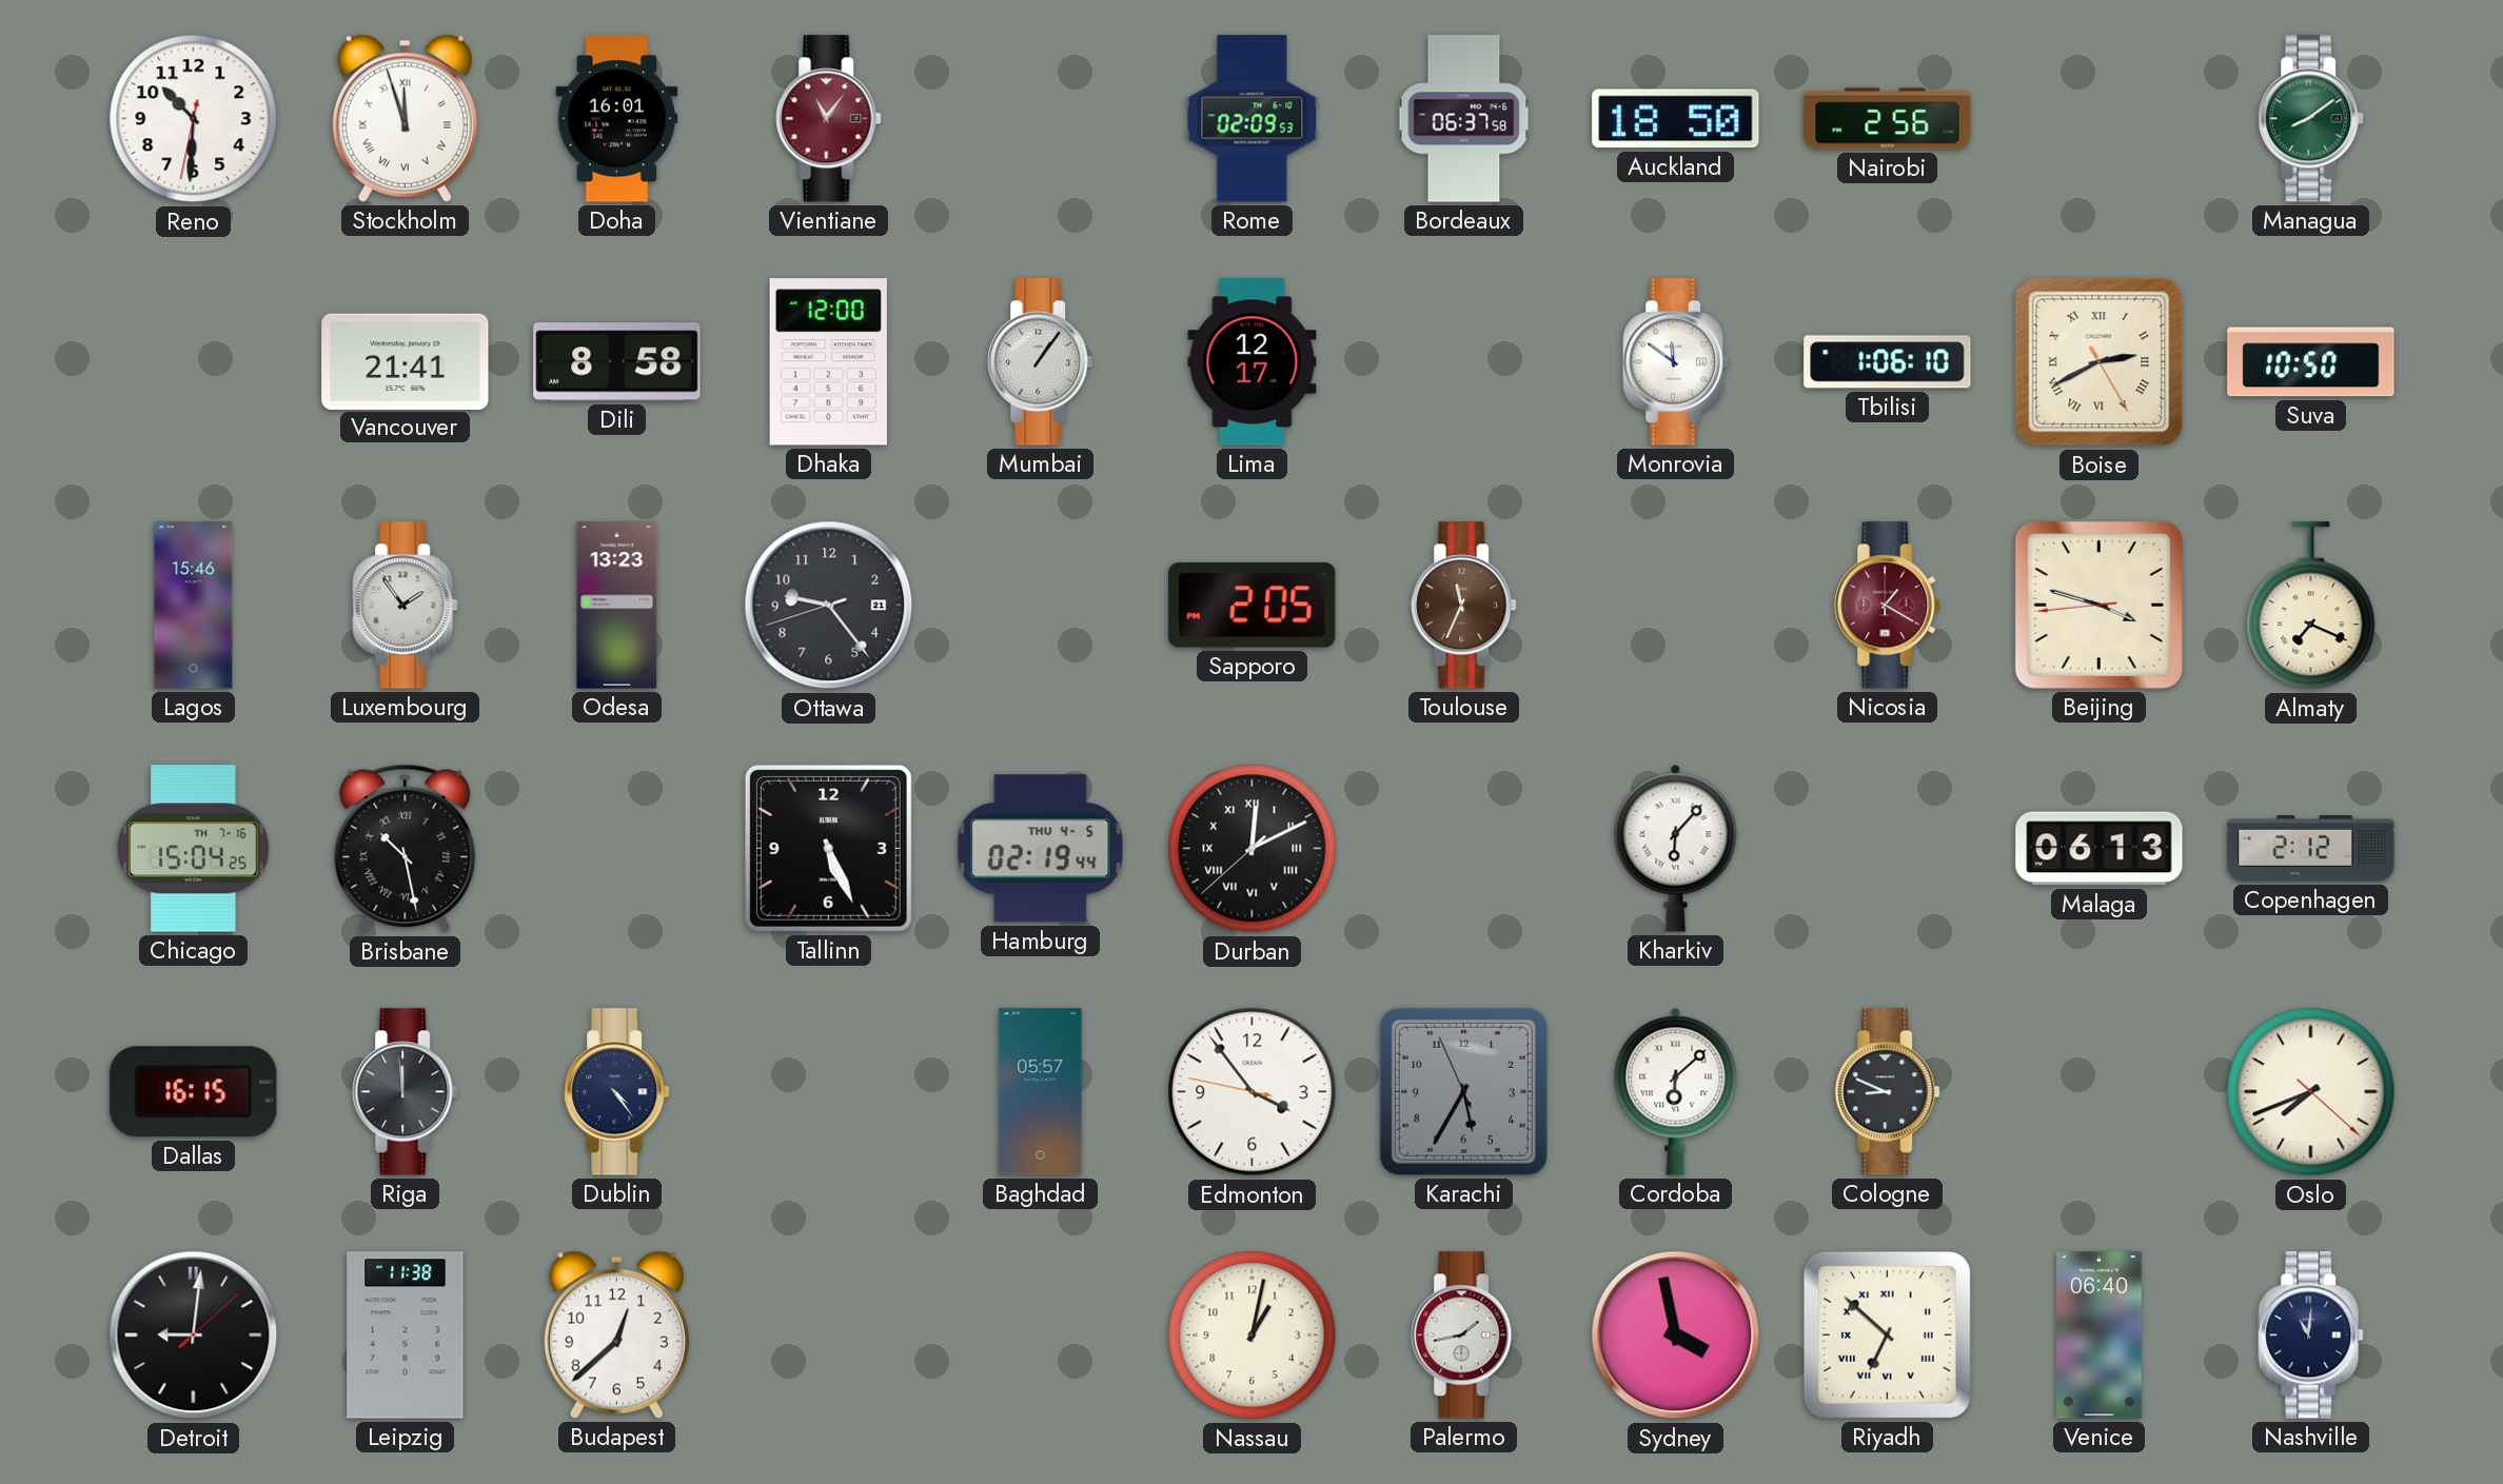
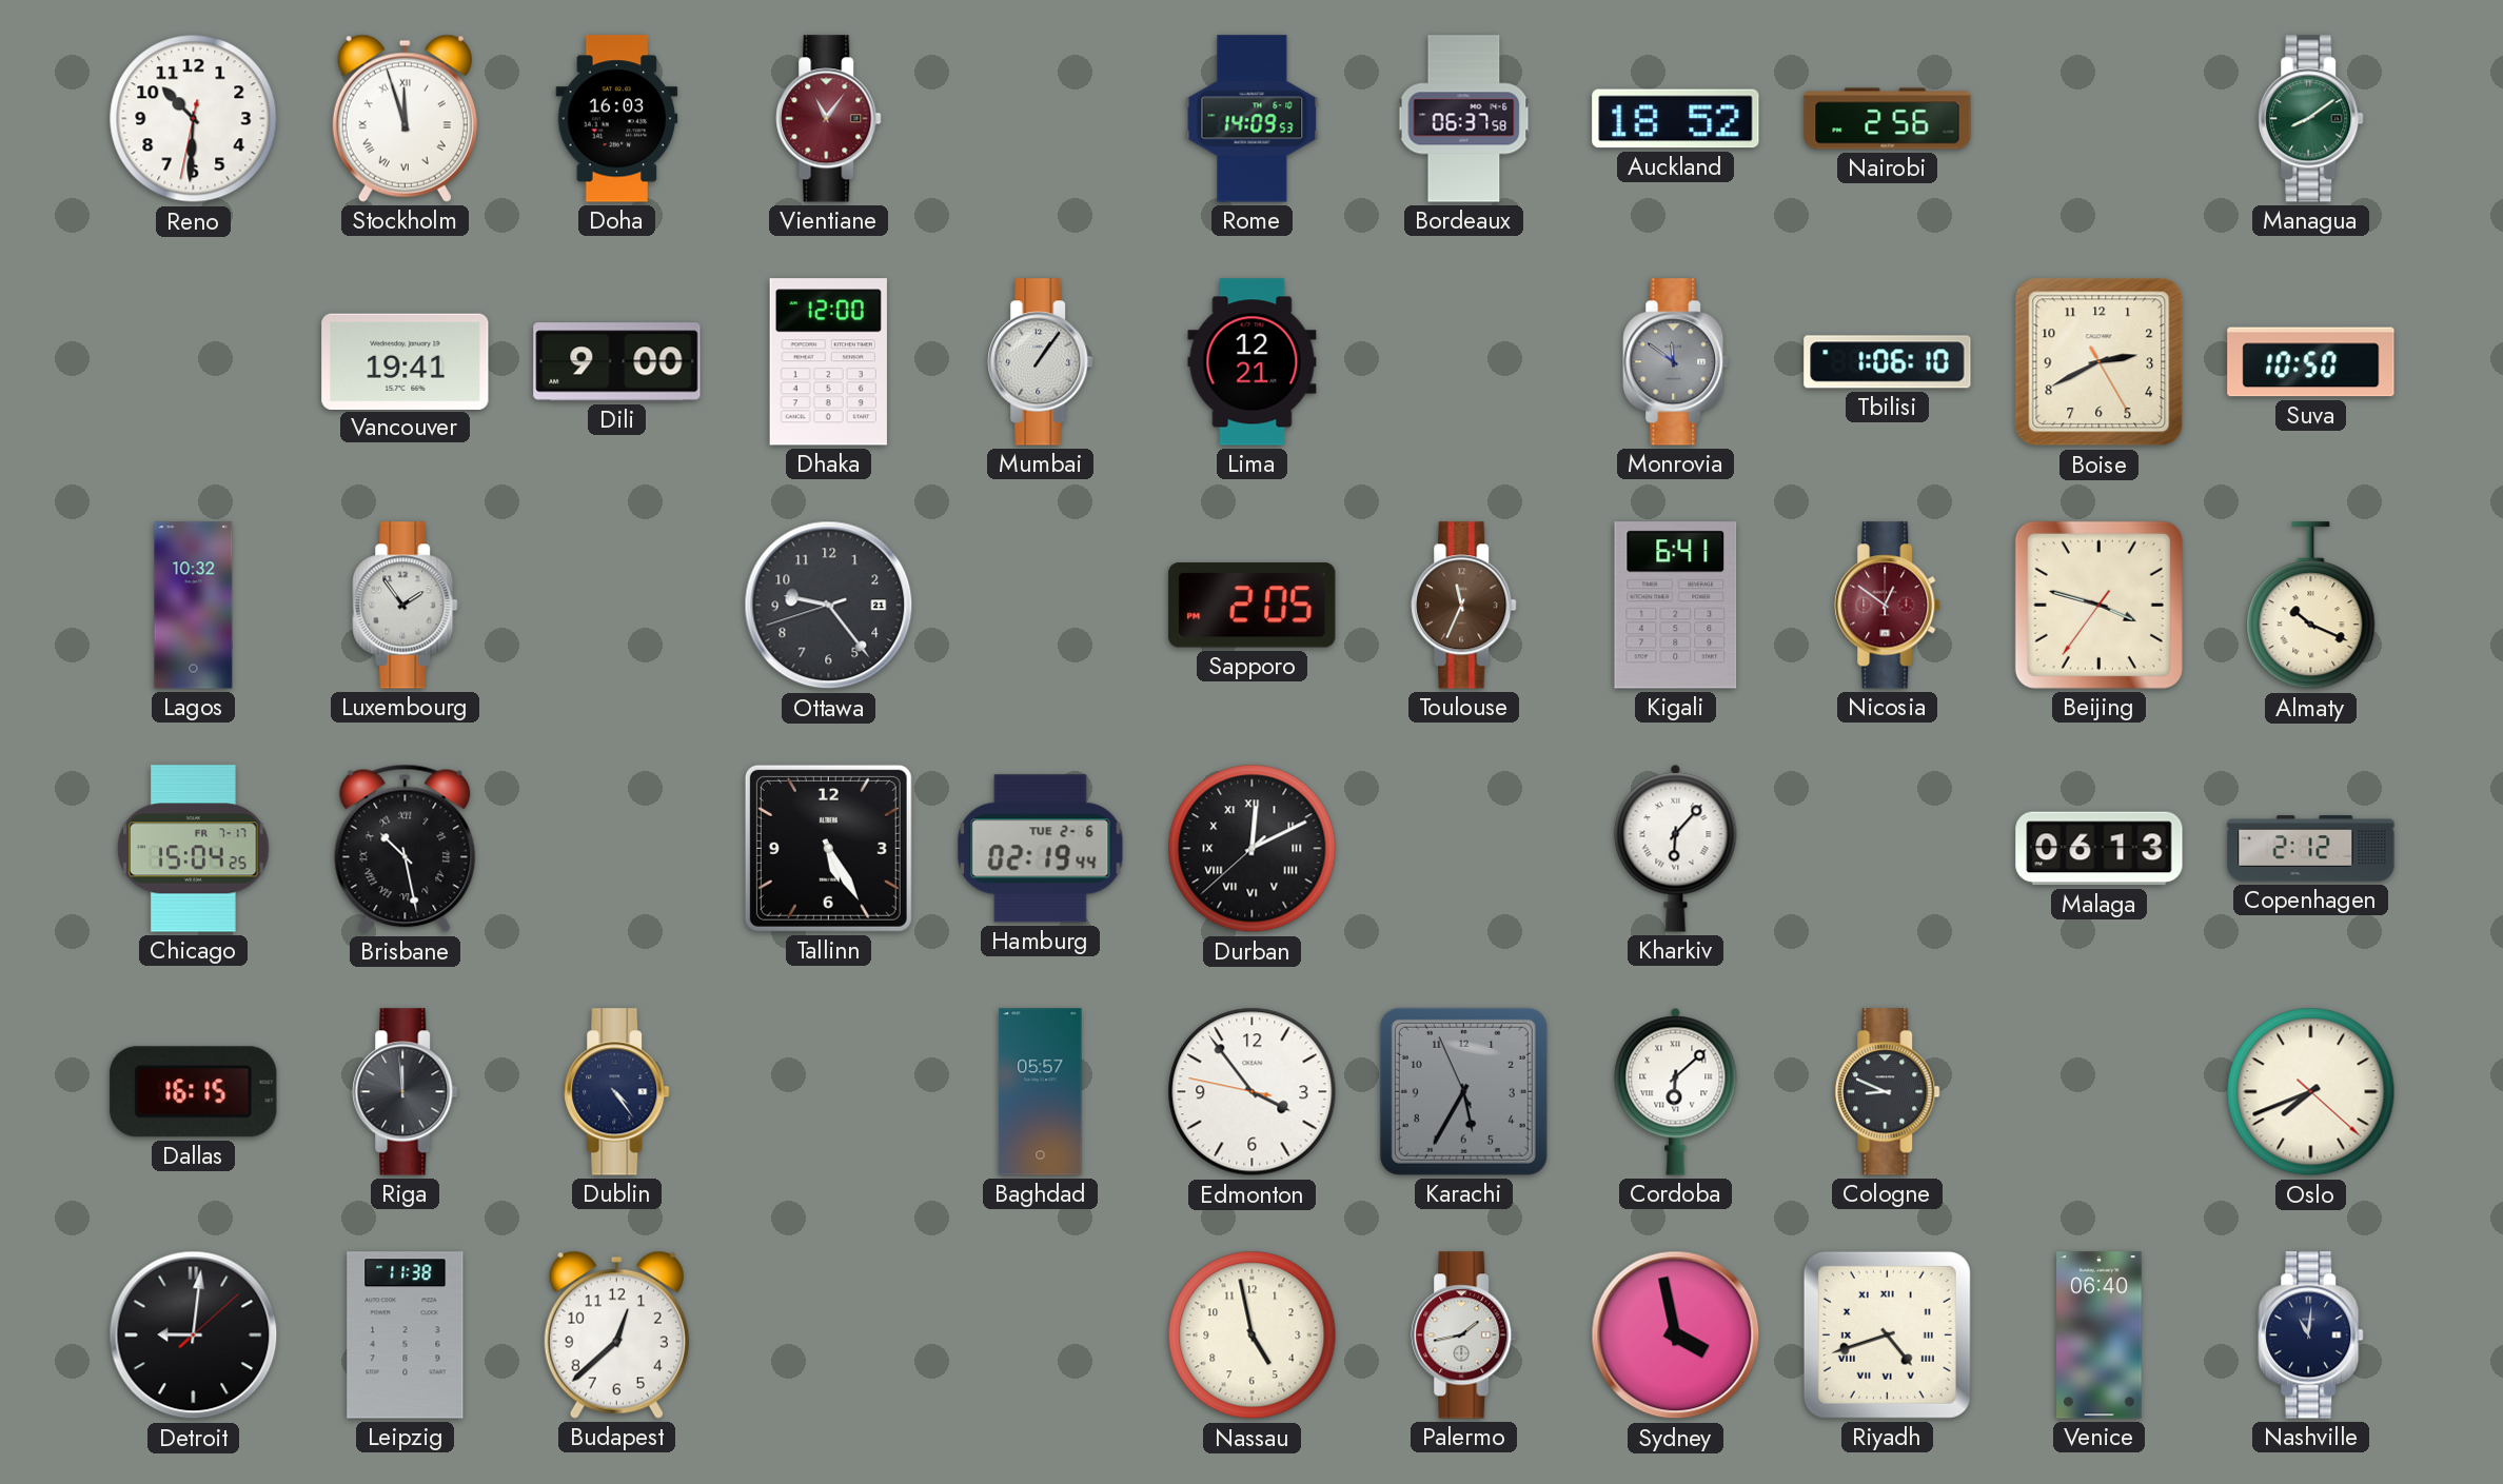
Doha: 16:01 -> 16:03 (617, 119)
Rome: 02:09 -> 14:09 (1253, 119)
Auckland: 18:50 -> 18:52 (1676, 119)
Vancouver: 21:41 -> 19:41 (406, 361)
Dili: 8:58 -> 9:00 (617, 362)
Lima: 12:17 -> 12:21 (1253, 362)
Monrovia dial: white -> grey (1676, 362)
Boise numerals: Roman -> Arabic (2100, 362)
Lagos: 15:46 -> 10:32 (194, 606)
Odesa: 13:23 -> none (617, 606)
Kigali: none -> 6:41 (1676, 606)
Nicosia: 1:20 -> 12:51 (1888, 606)
Beijing: 3:47:44 -> 3:47:36 (2098, 605)
Almaty: 7:19 -> 10:19 (2311, 606)
Chicago date: TH 7-16 -> FR 7-17 (194, 849)
Tallinn: 5:26 -> 5:25 (828, 848)
Hamburg date: THU 4-5 -> TUE 2-6 (1041, 849)
Nassau: 1:02 -> 4:58 (1253, 1335)
Riyadh: 6:52 -> 4:42 (1887, 1334)
